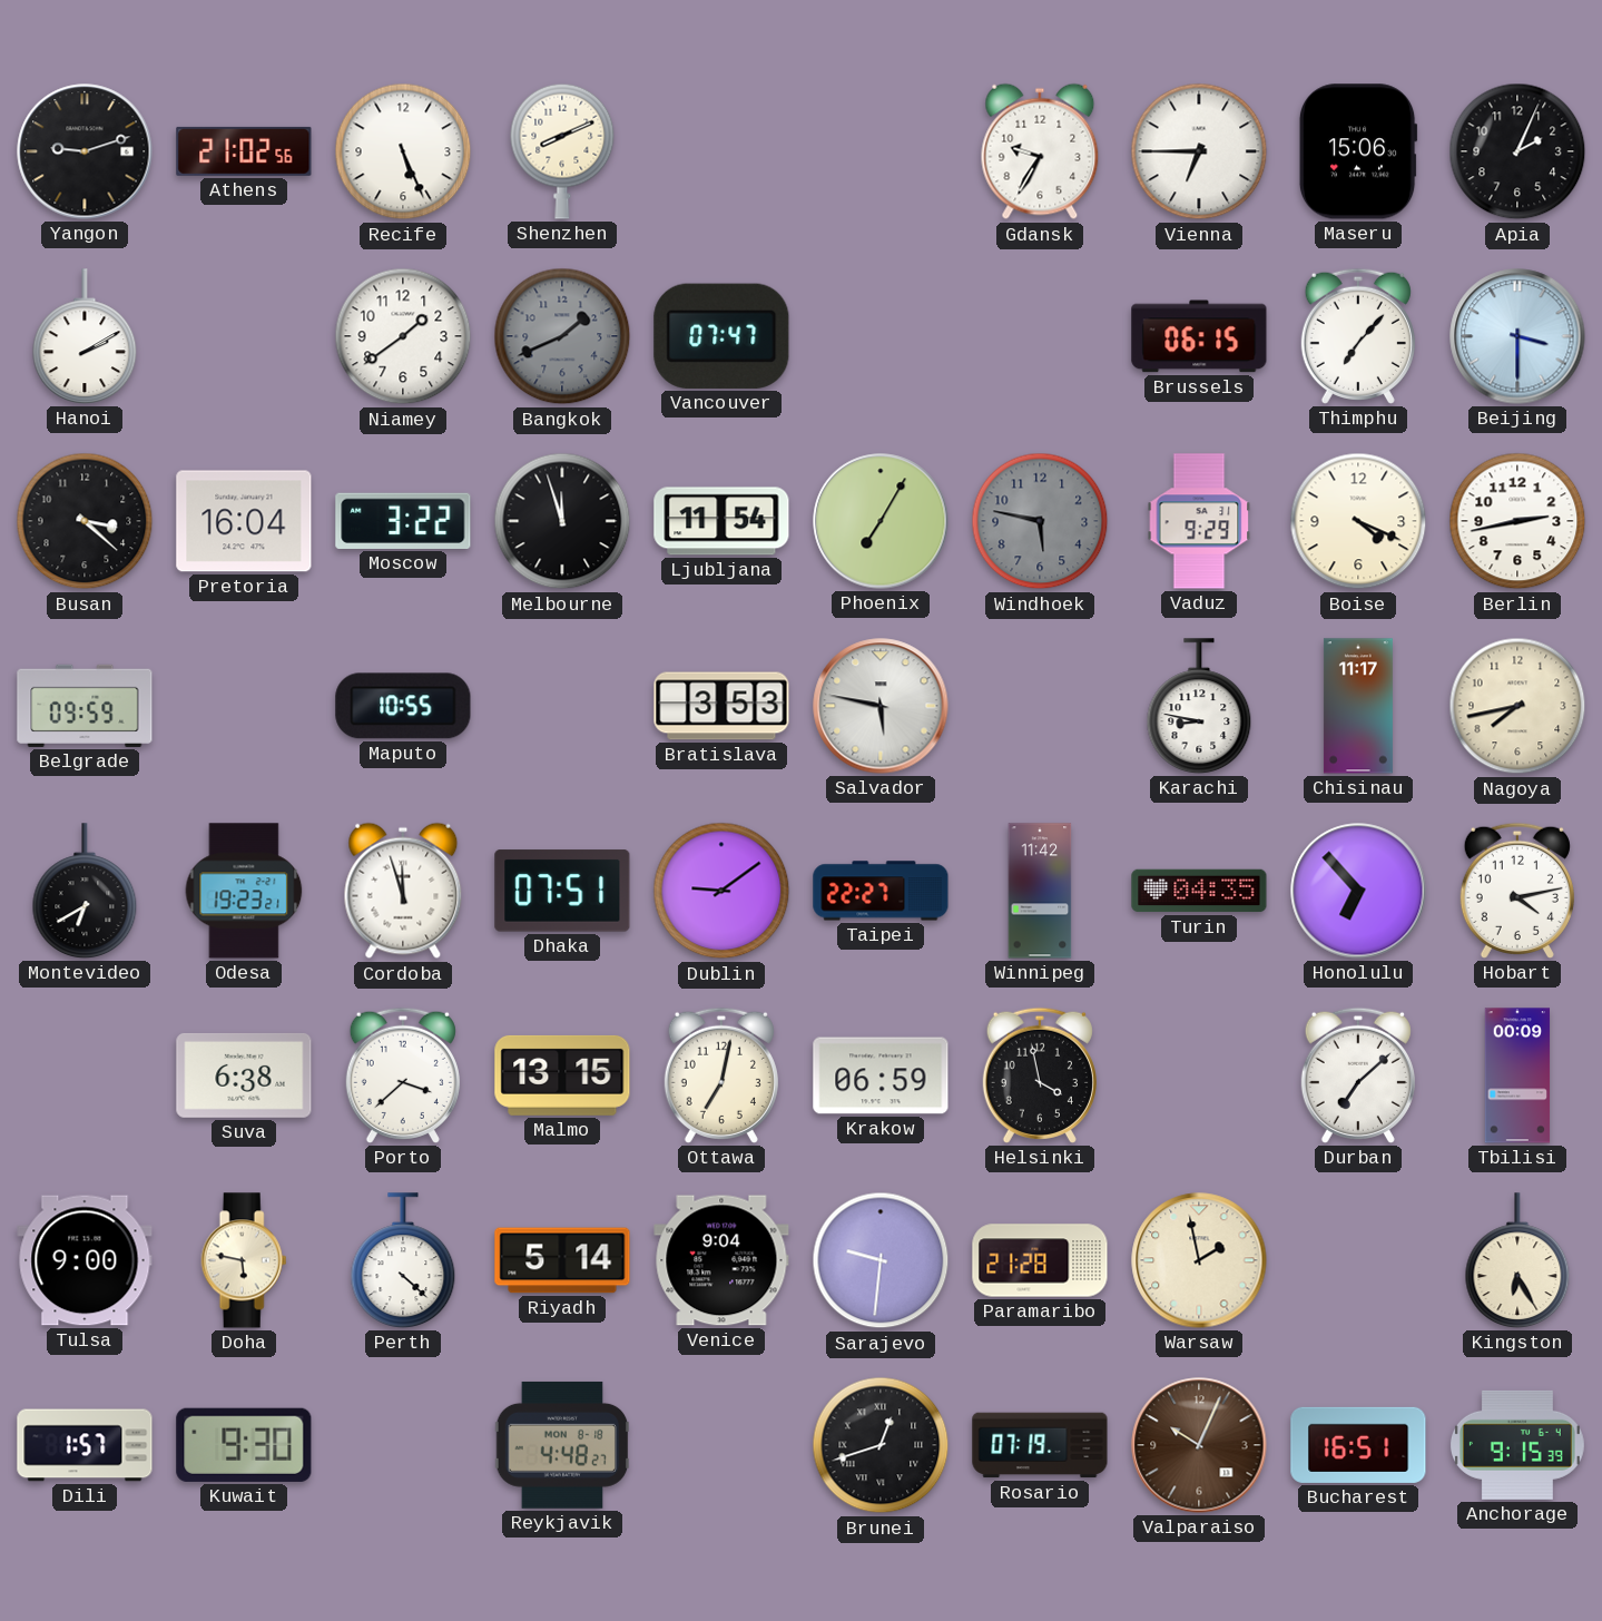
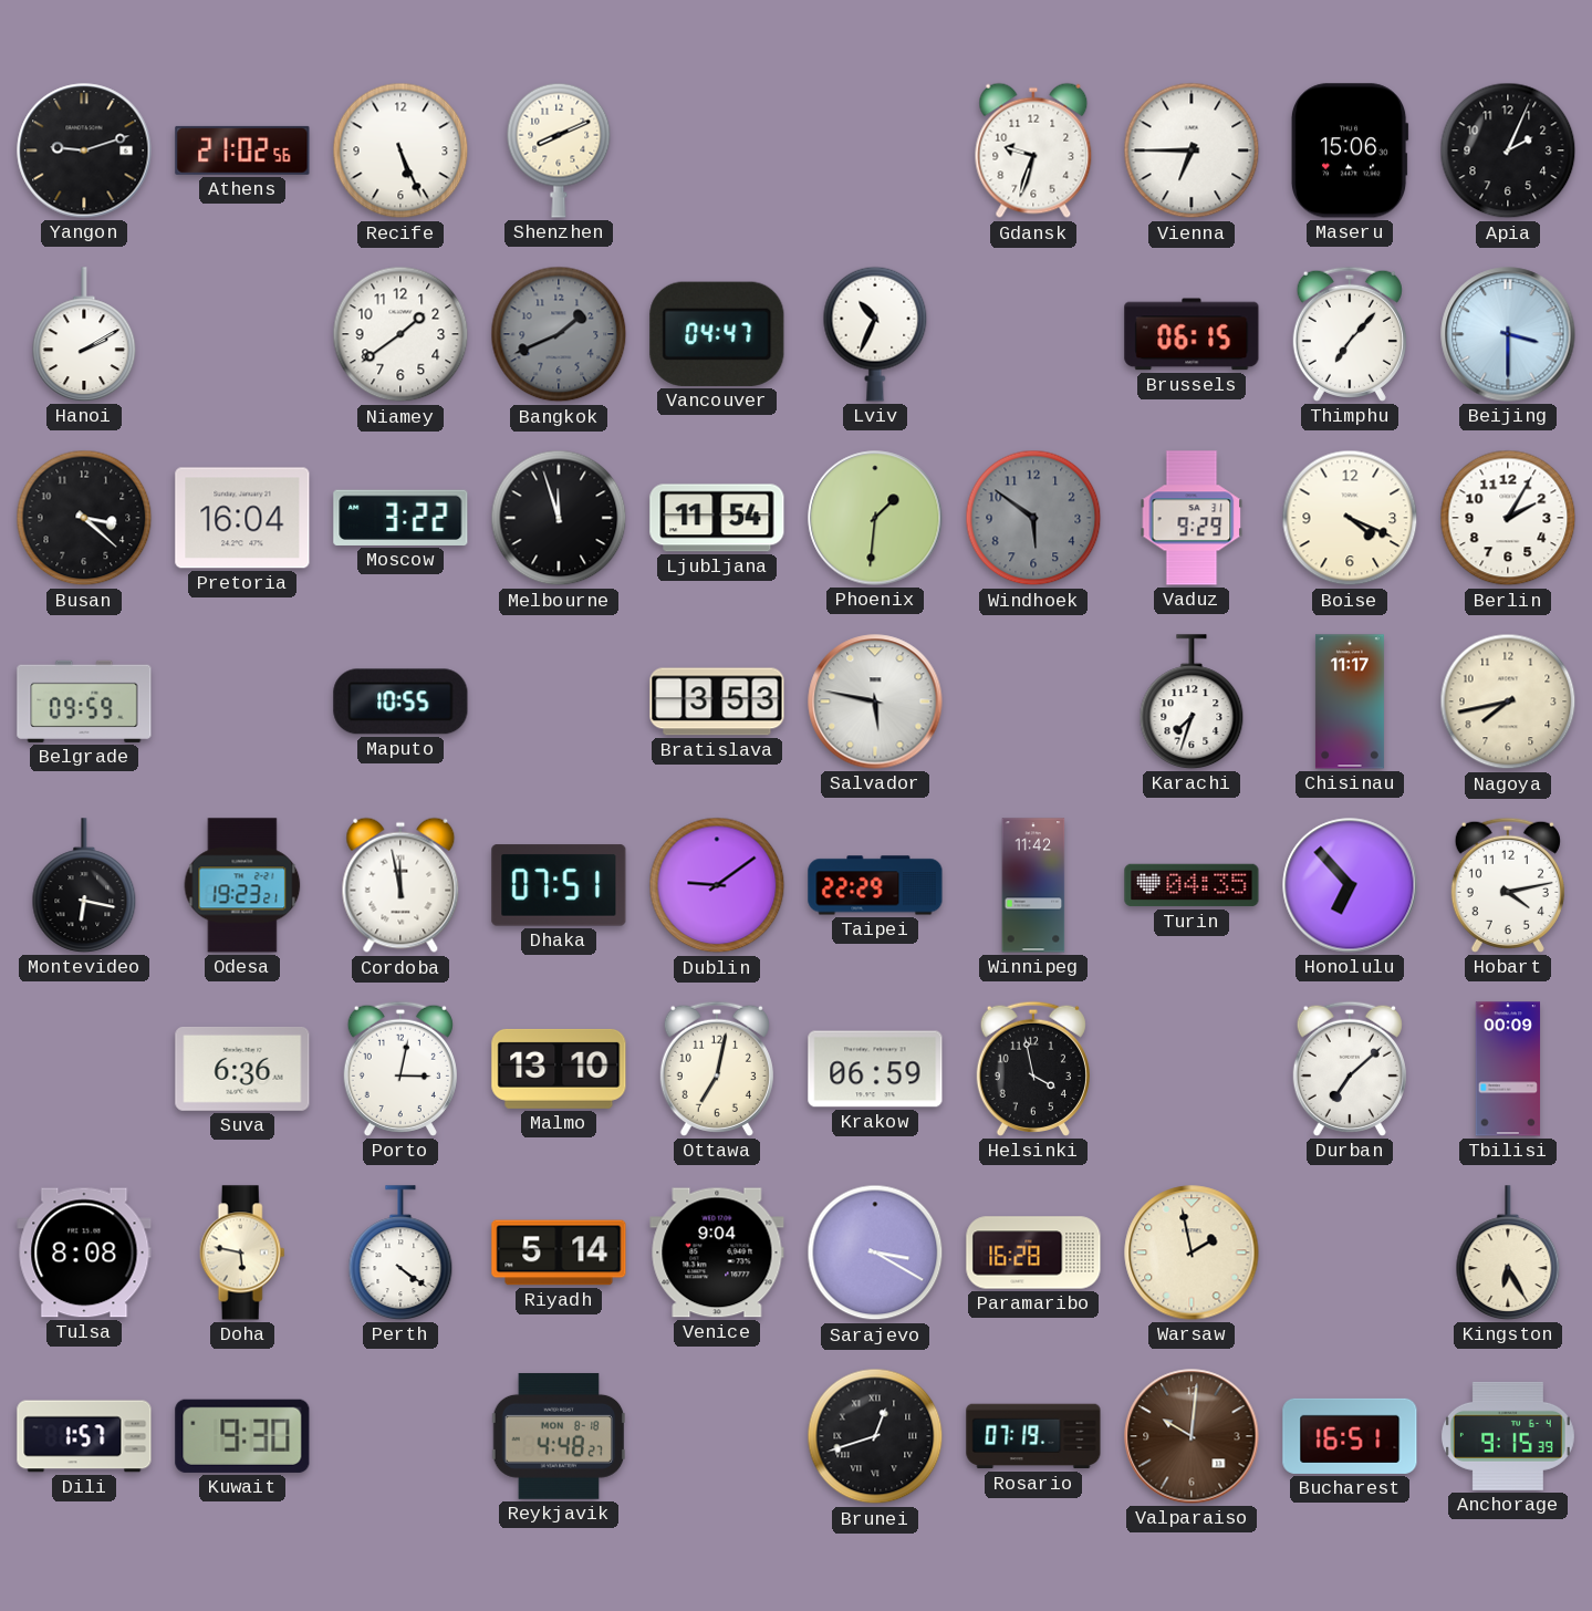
Gdansk: 9:35 -> 9:33 (1033, 150)
Vancouver: 07:47 -> 04:47 (717, 334)
Lviv: none -> 10:34 (875, 334)
Phoenix: 7:05 -> 1:31 (875, 518)
Windhoek: 5:47 -> 5:51 (1033, 518)
Berlin: 2:43 -> 2:05 (1508, 518)
Karachi: 8:47 -> 7:33 (1192, 701)
Montevideo: 6:40 -> 6:17 (84, 885)
Cordoba: 11:57 -> 11:58 (400, 885)
Taipei: 22:27 -> 22:29 (875, 885)
Suva: 6:38 -> 6:36 (242, 1069)
Porto: 3:38 -> 3:02 (400, 1069)
Malmo: 13:15 -> 13:10 (559, 1069)
Tulsa: 9:00 -> 8:08 (84, 1253)
Perth: 4:22 -> 4:21 (400, 1253)
Sarajevo: 9:31 -> 3:20 (875, 1253)
Paramaribo: 21:28 -> 16:28 (1033, 1253)
Valparaiso: 10:04 -> 10:01 (1192, 1436)
